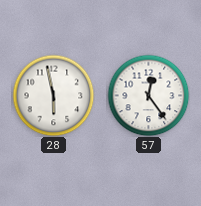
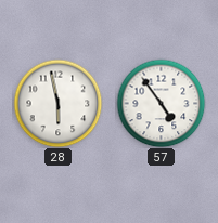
57: 12:24 -> 4:54 (161, 103)
